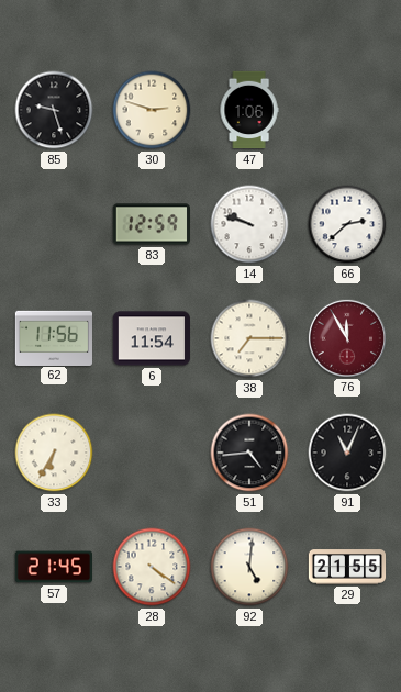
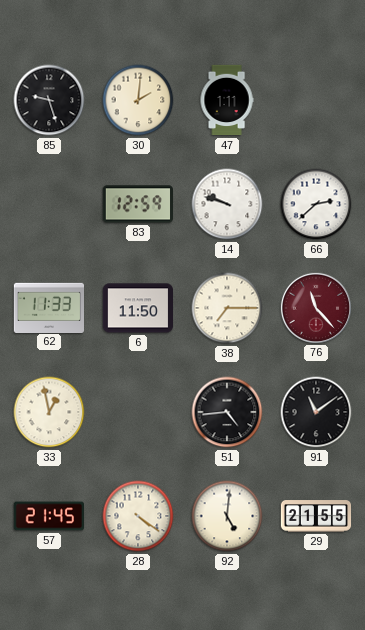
30: 2:48 -> 2:01 (138, 100)
47: 1:06 -> 1:11 (227, 100)
62: 11:56 -> 11:33 (49, 307)
6: 11:54 -> 11:50 (137, 308)
76: 11:55 -> 11:23 (315, 307)
33: 6:35 -> 12:58 (49, 412)
91: 11:04 -> 11:09 (316, 412)
